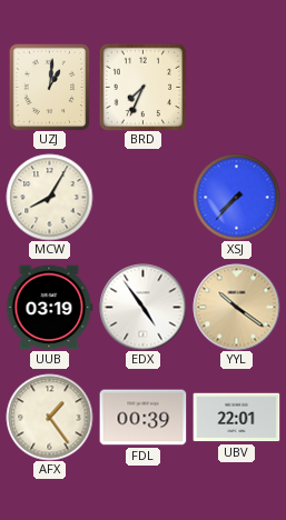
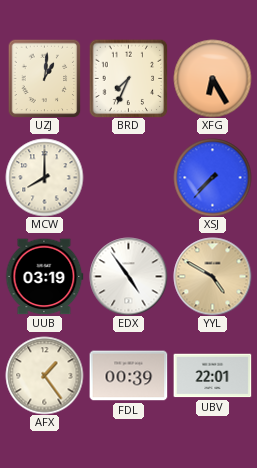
XFG: none -> 6:25 (212, 78)
MCW: 8:05 -> 8:00 (44, 177)
YYL: 10:21 -> 4:50 (212, 276)
